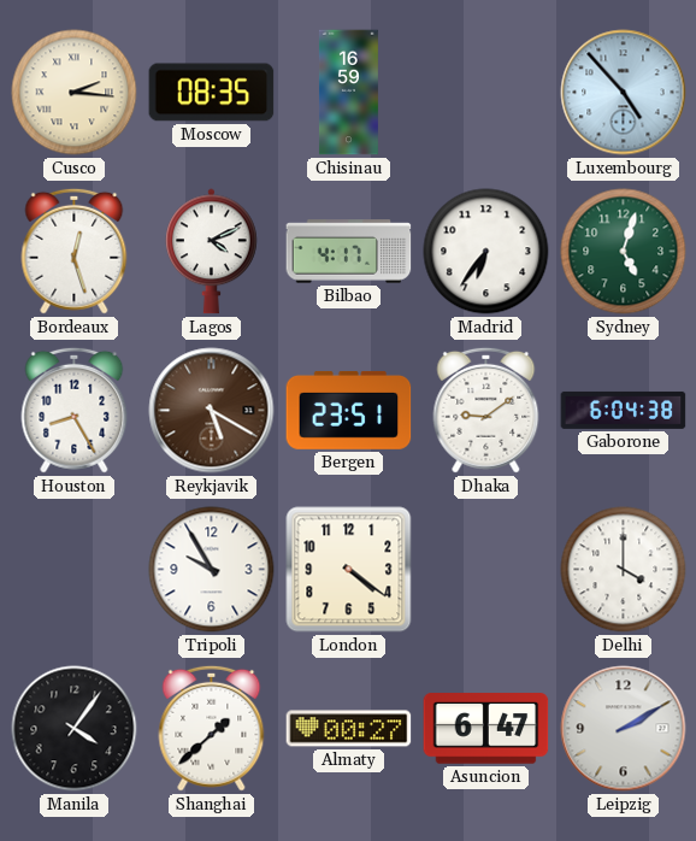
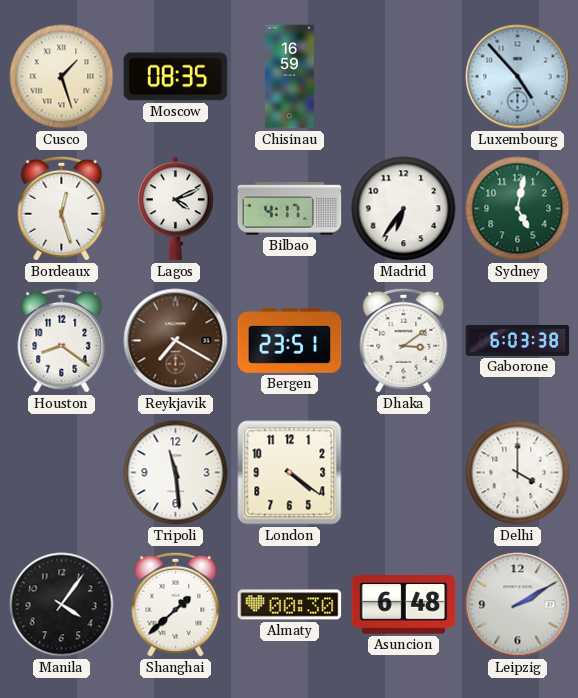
Cusco: 2:16 -> 1:27 (62, 77)
Sydney: 5:03 -> 5:02 (518, 209)
Houston: 8:25 -> 8:21 (62, 340)
Reykjavik: 5:20 -> 7:20 (176, 341)
Dhaka: 9:09 -> 3:09 (404, 340)
Gaborone: 6:04 -> 6:03 (518, 340)
Tripoli: 9:55 -> 11:29 (176, 473)
Almaty: 00:27 -> 00:30 (290, 605)
Asuncion: 6:47 -> 6:48 (404, 605)
